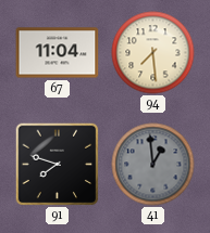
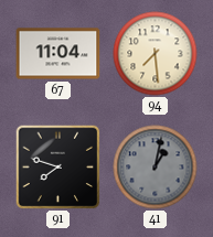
41: 12:59 -> 1:02 (156, 168)
